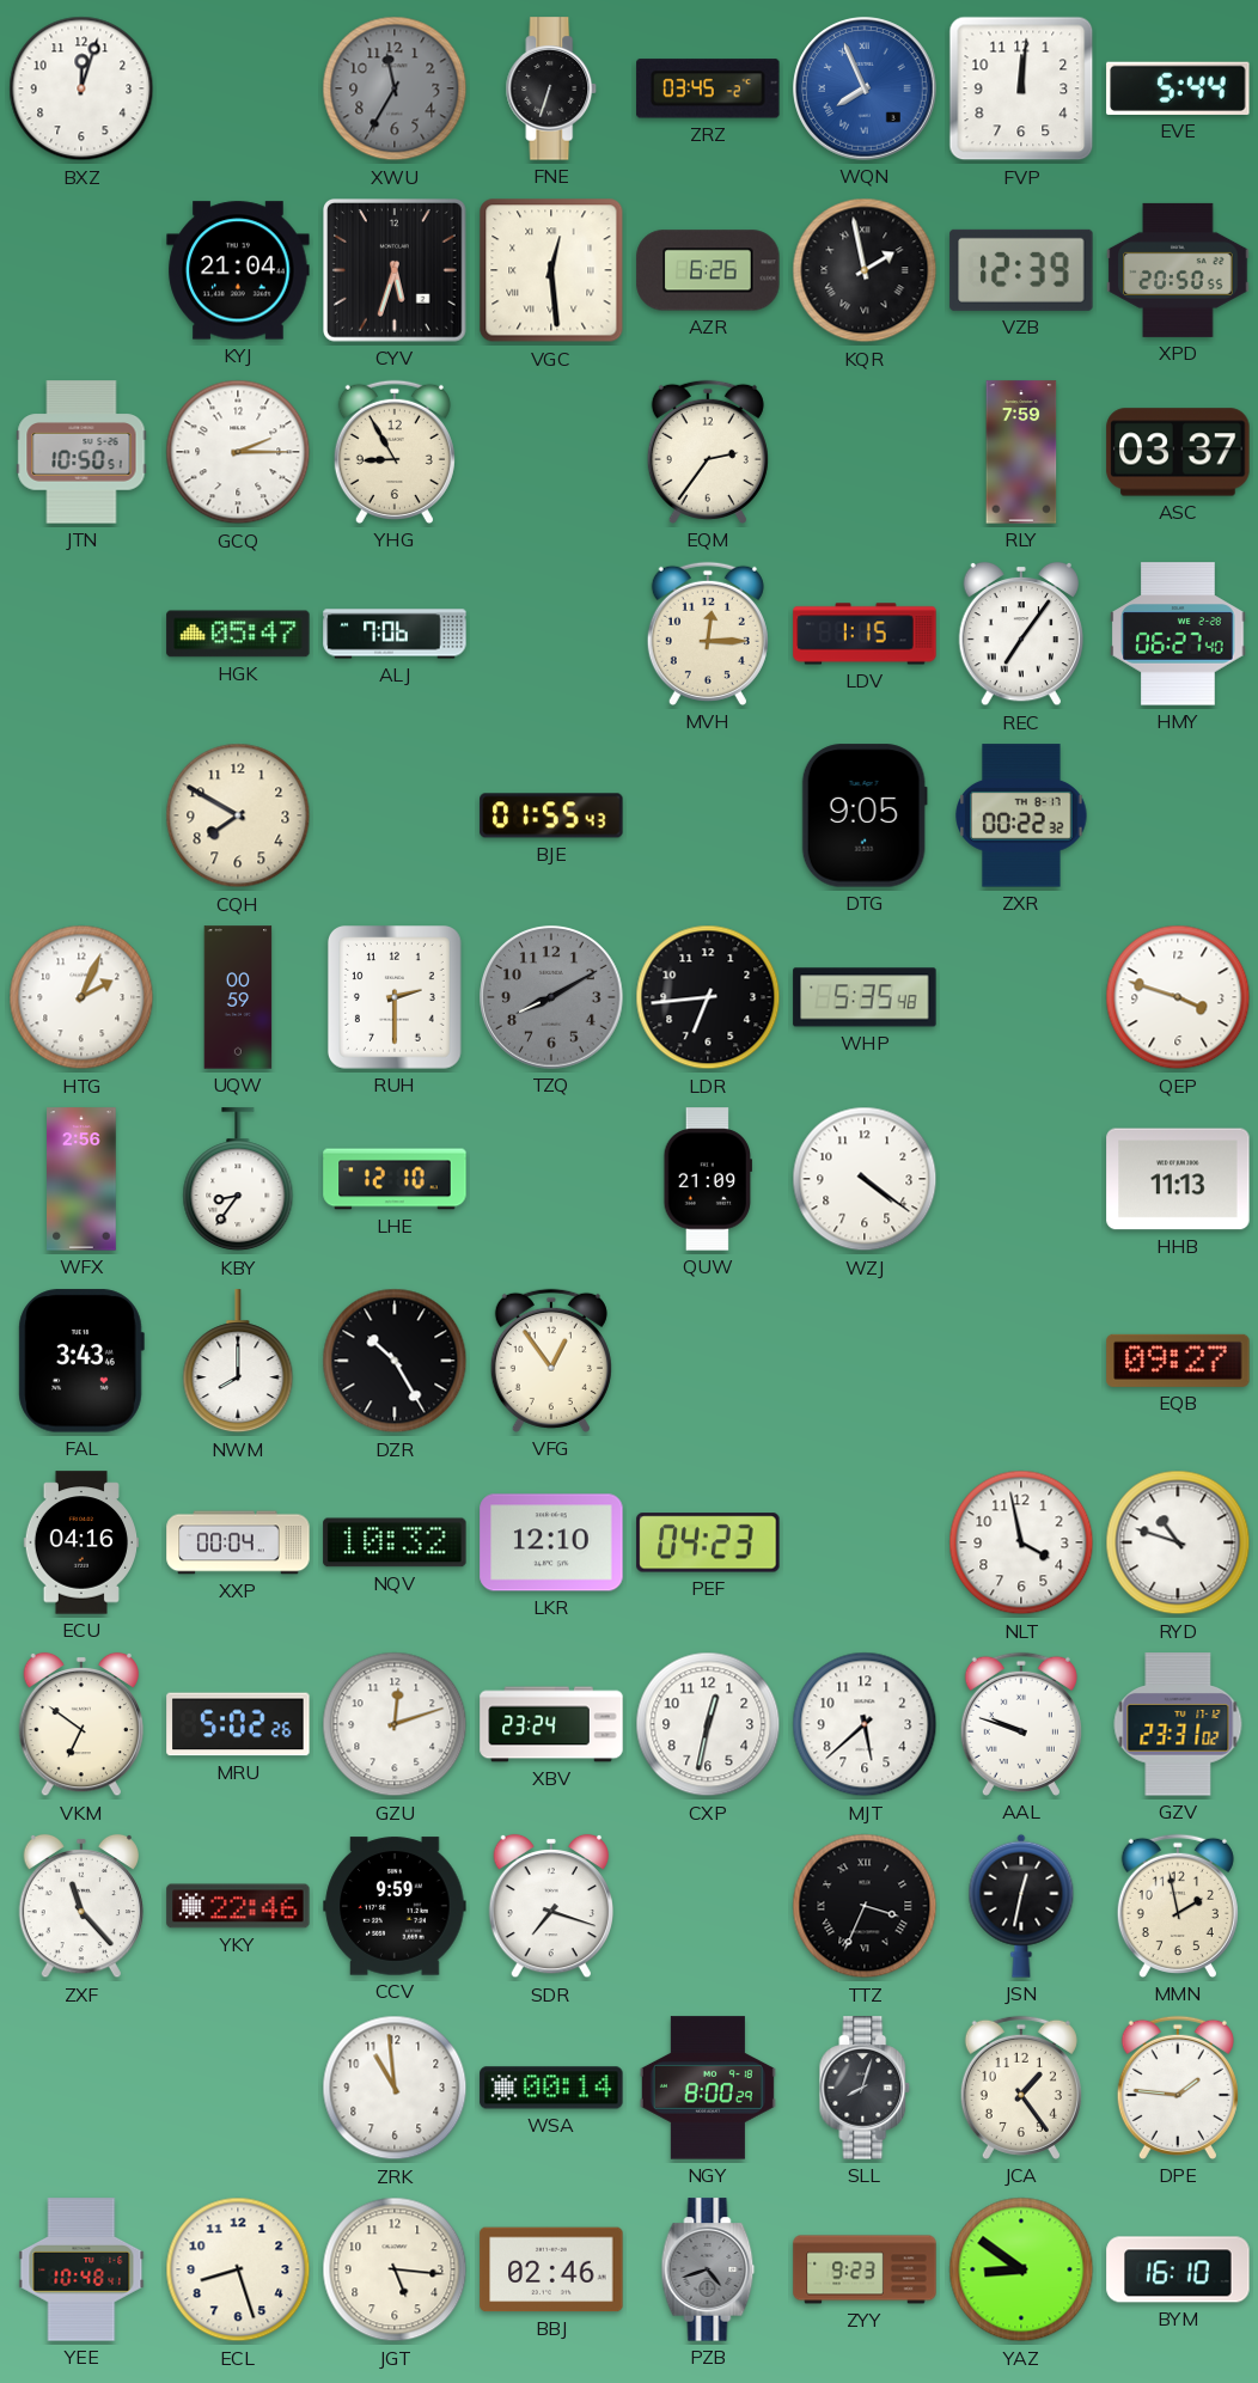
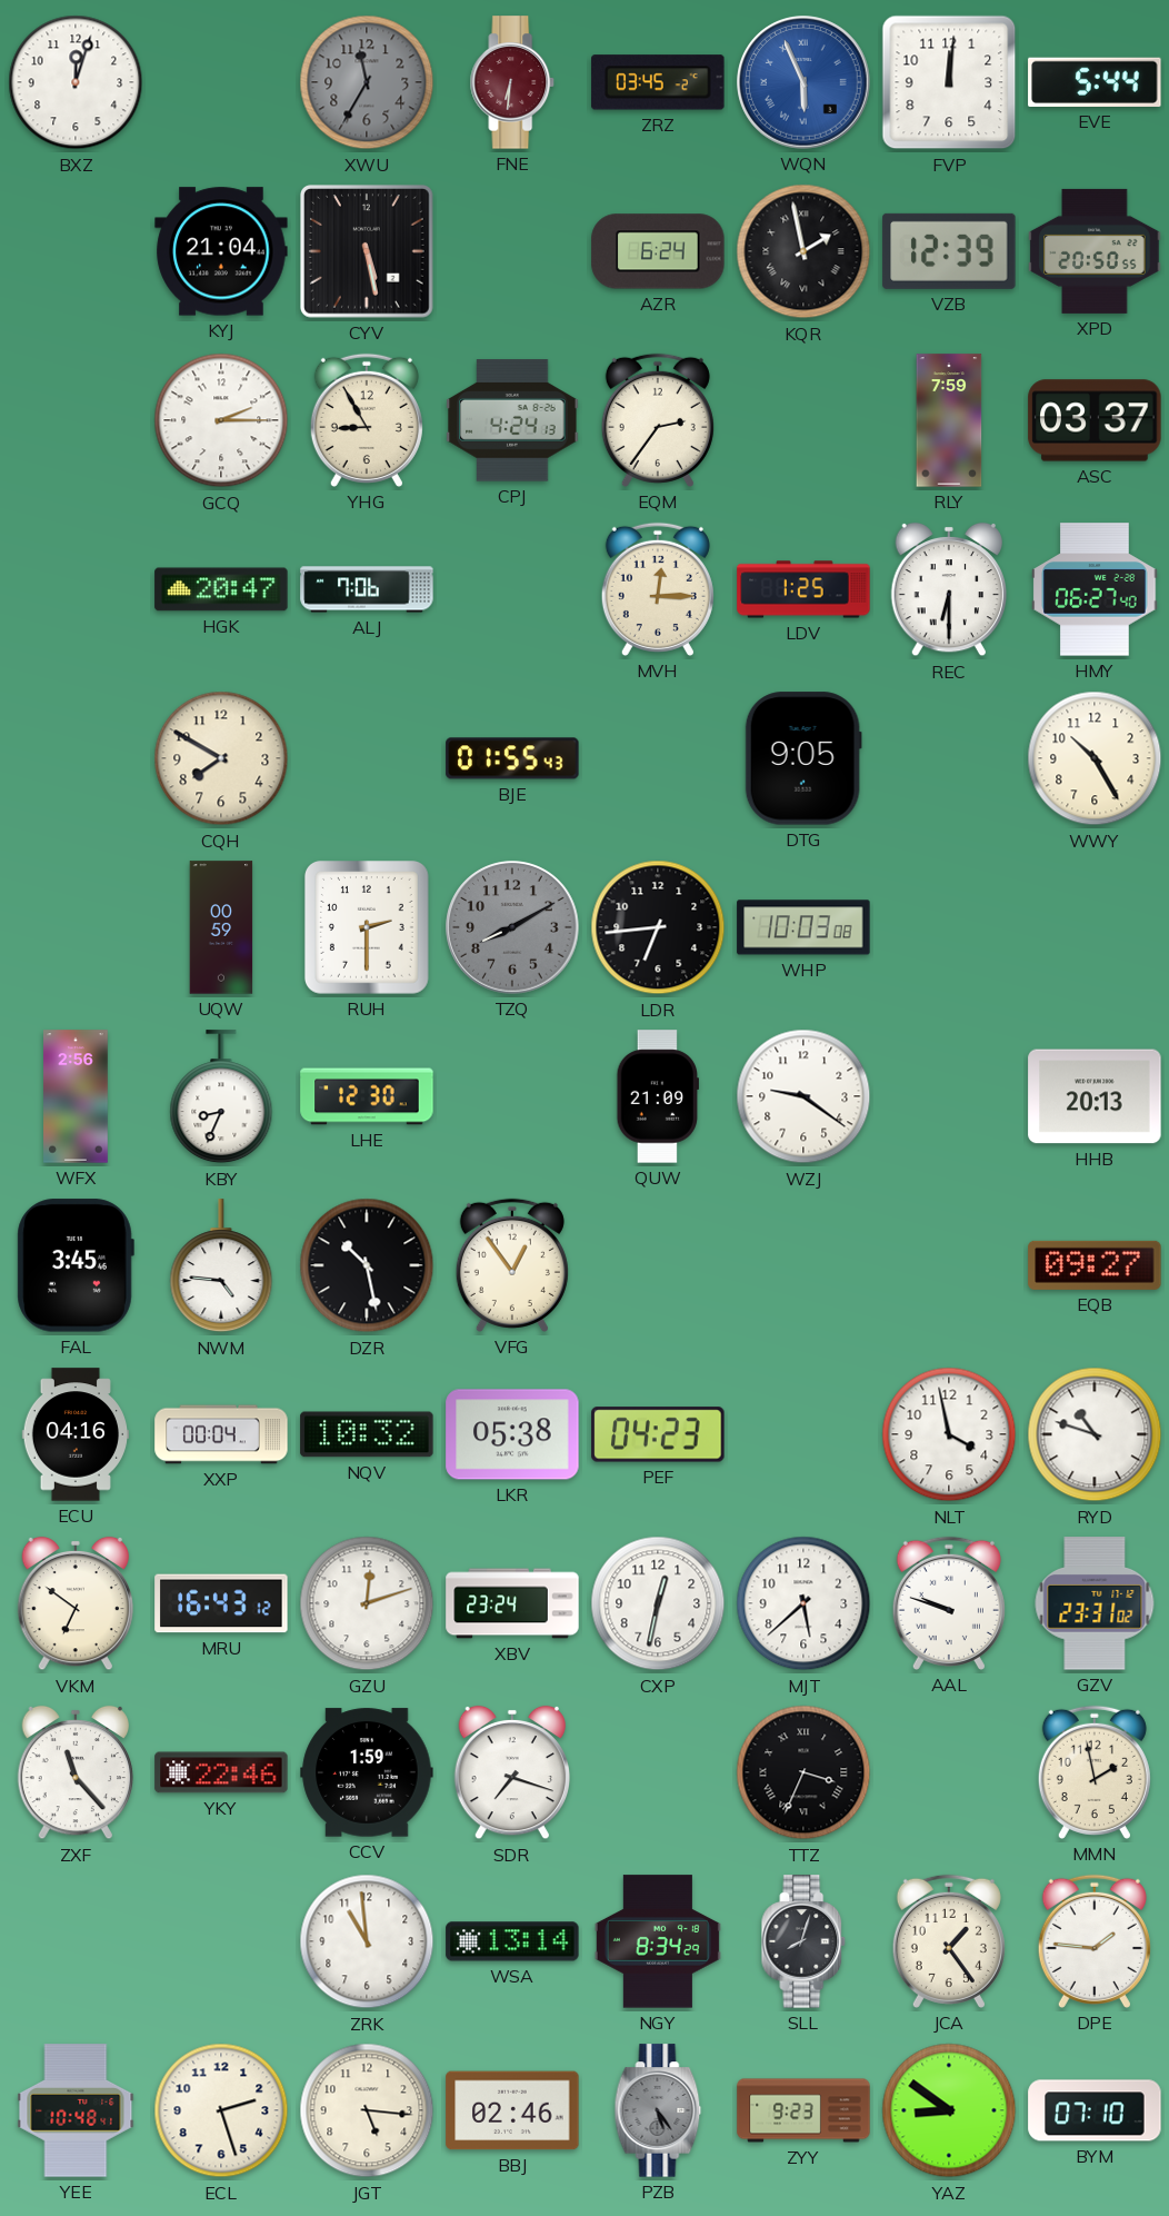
FNE: 6:33 -> 6:31 (512, 82)
FNE dial: black -> burgundy (512, 82)
WQN: 7:56 -> 5:56 (803, 82)
CYV: 5:33 -> 5:28 (368, 252)
VGC: 12:29 -> none (551, 270)
AZR: 6:26 -> 6:24 (658, 251)
JTN: 10:50 -> none (81, 452)
CPJ: none -> 4:24 (512, 420)
HGK: 05:47 -> 20:47 (221, 589)
LDV: 1:15 -> 1:25 (803, 589)
REC: 7:06 -> 6:30 (948, 589)
ZXR: 00:22 -> none (1021, 815)
WWY: none -> 10:25 (1095, 758)
HTG: 2:04 -> none (81, 997)
WHP: 5:35 -> 10:03 (803, 927)
QEP: 3:48 -> none (1178, 997)
KBY: 8:36 -> 8:34 (221, 1097)
LHE: 12:10 -> 12:30 (367, 1096)
WZJ: 4:21 -> 9:21 (803, 1096)
HHB: 11:13 -> 20:13 (1095, 1096)
FAL: 3:43 -> 3:45 (76, 1265)
NWM: 8:00 -> 4:46 (221, 1266)
DZR: 10:25 -> 10:28 (367, 1265)
LKR: 12:10 -> 05:38 (512, 1434)
MRU: 5:02 -> 16:43 (221, 1603)
CCV: 9:59 -> 1:59 (367, 1772)
JSN: 12:32 -> none (1021, 1906)
WSA: 00:14 -> 13:14 (512, 1941)
NGY: 8:00 -> 8:34 (658, 1941)
ECL: 8:27 -> 2:27 (221, 2110)
PZB: 4:42 -> 5:24 (658, 2110)
BYM: 16:10 -> 07:10 (1095, 2110)
